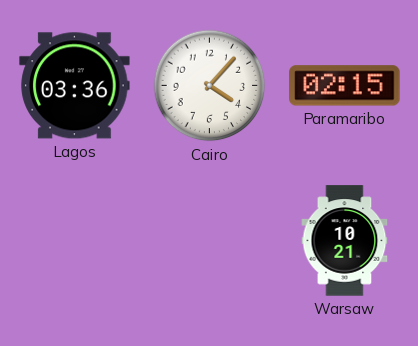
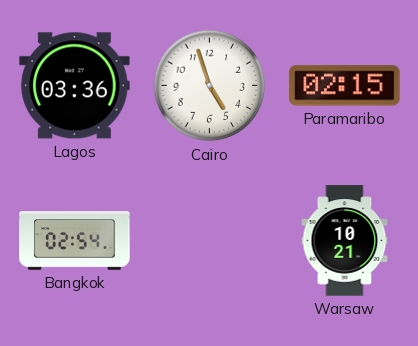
Cairo: 4:07 -> 4:57 (210, 86)
Bangkok: none -> 02:54 (75, 241)
